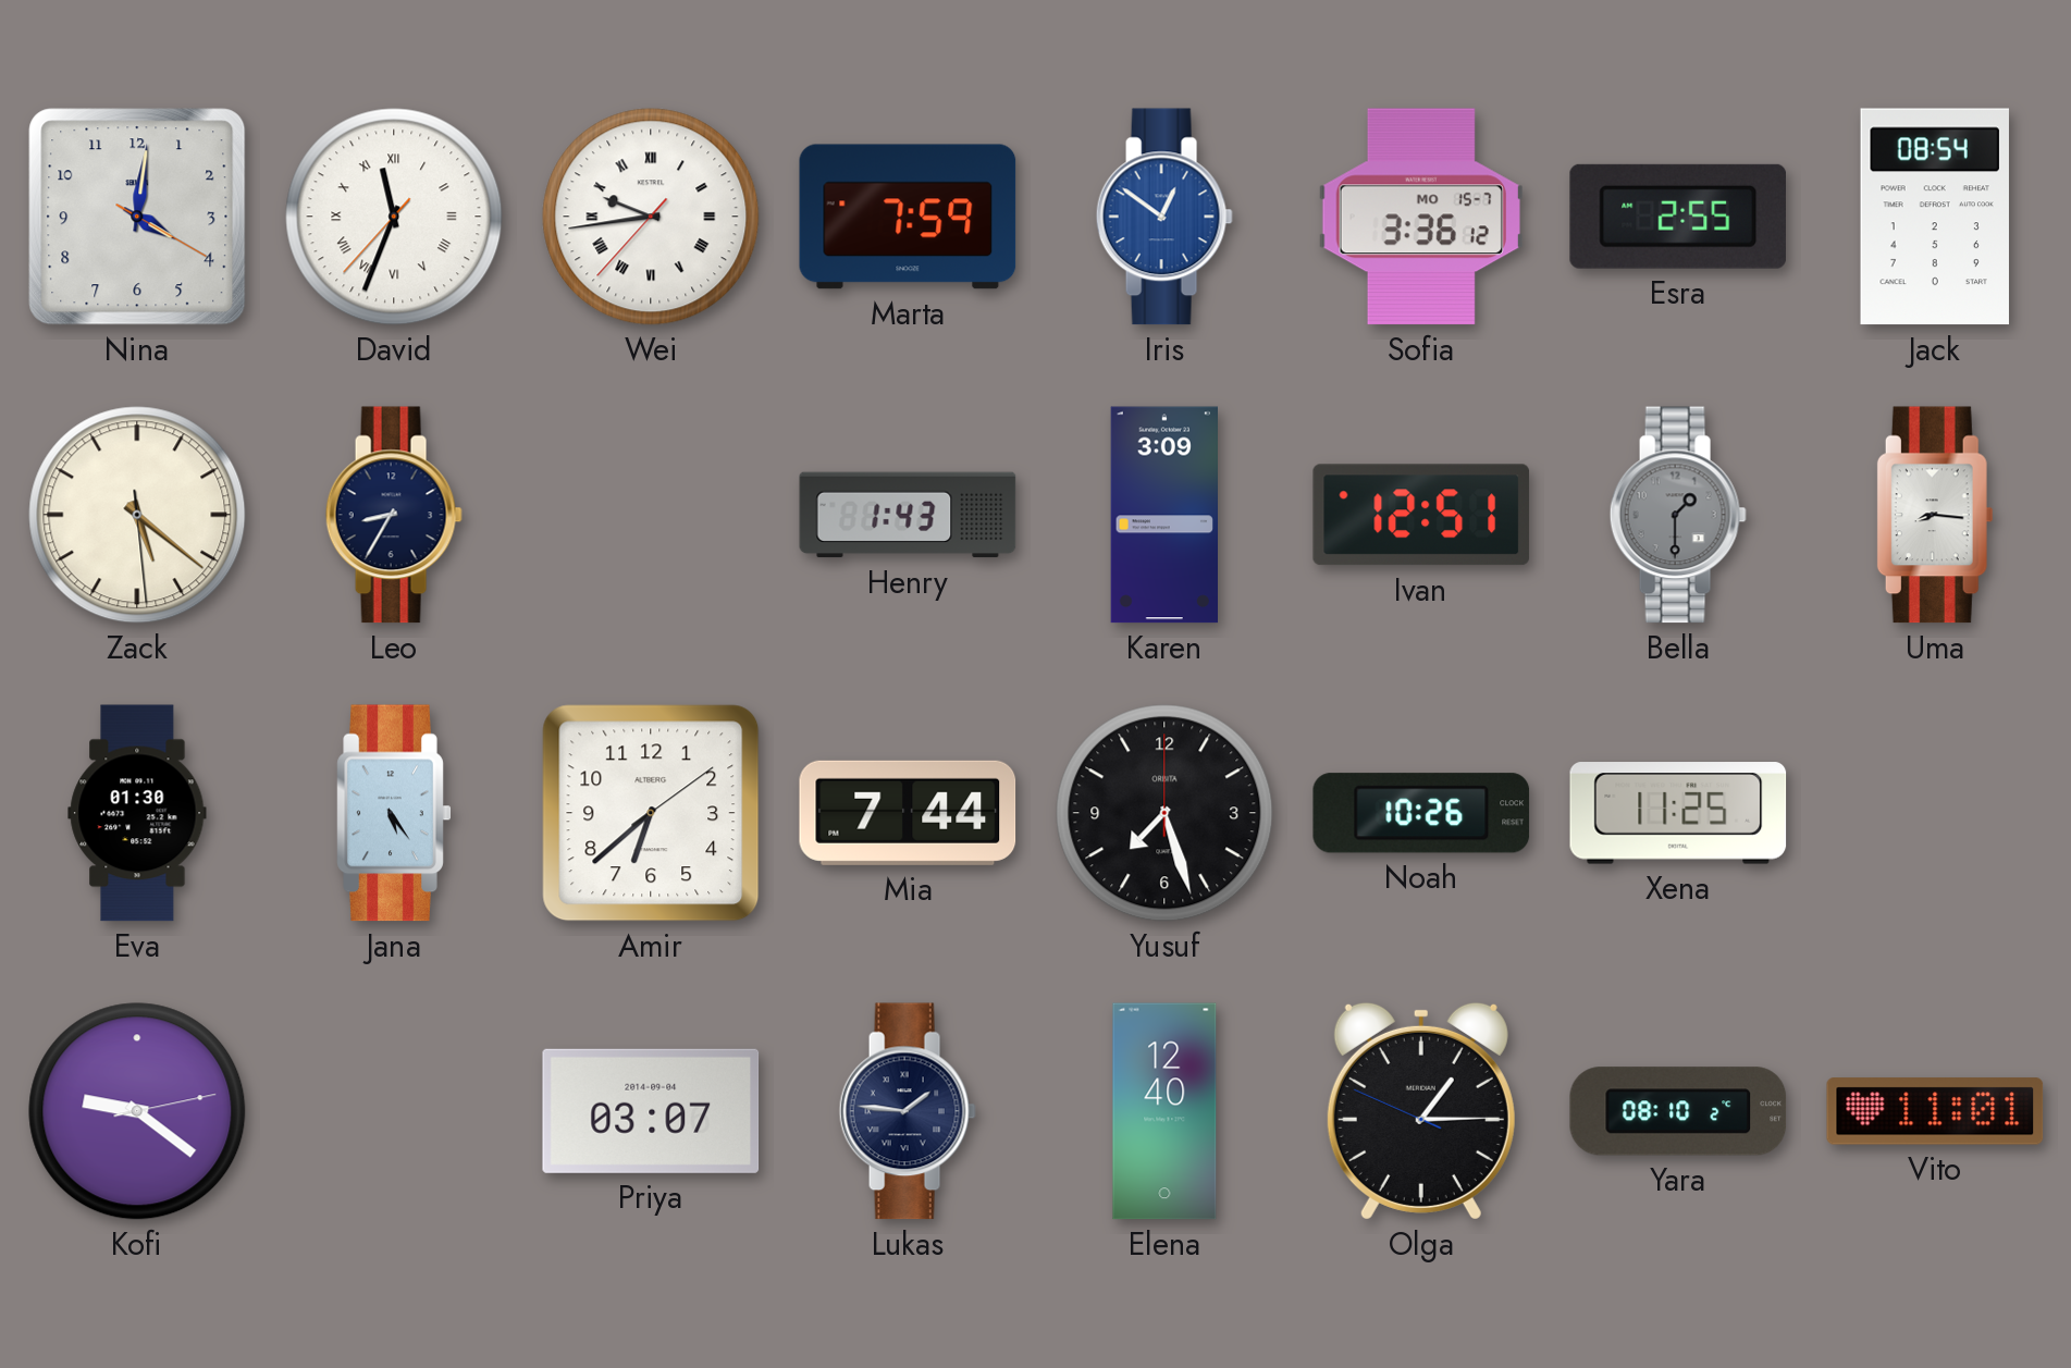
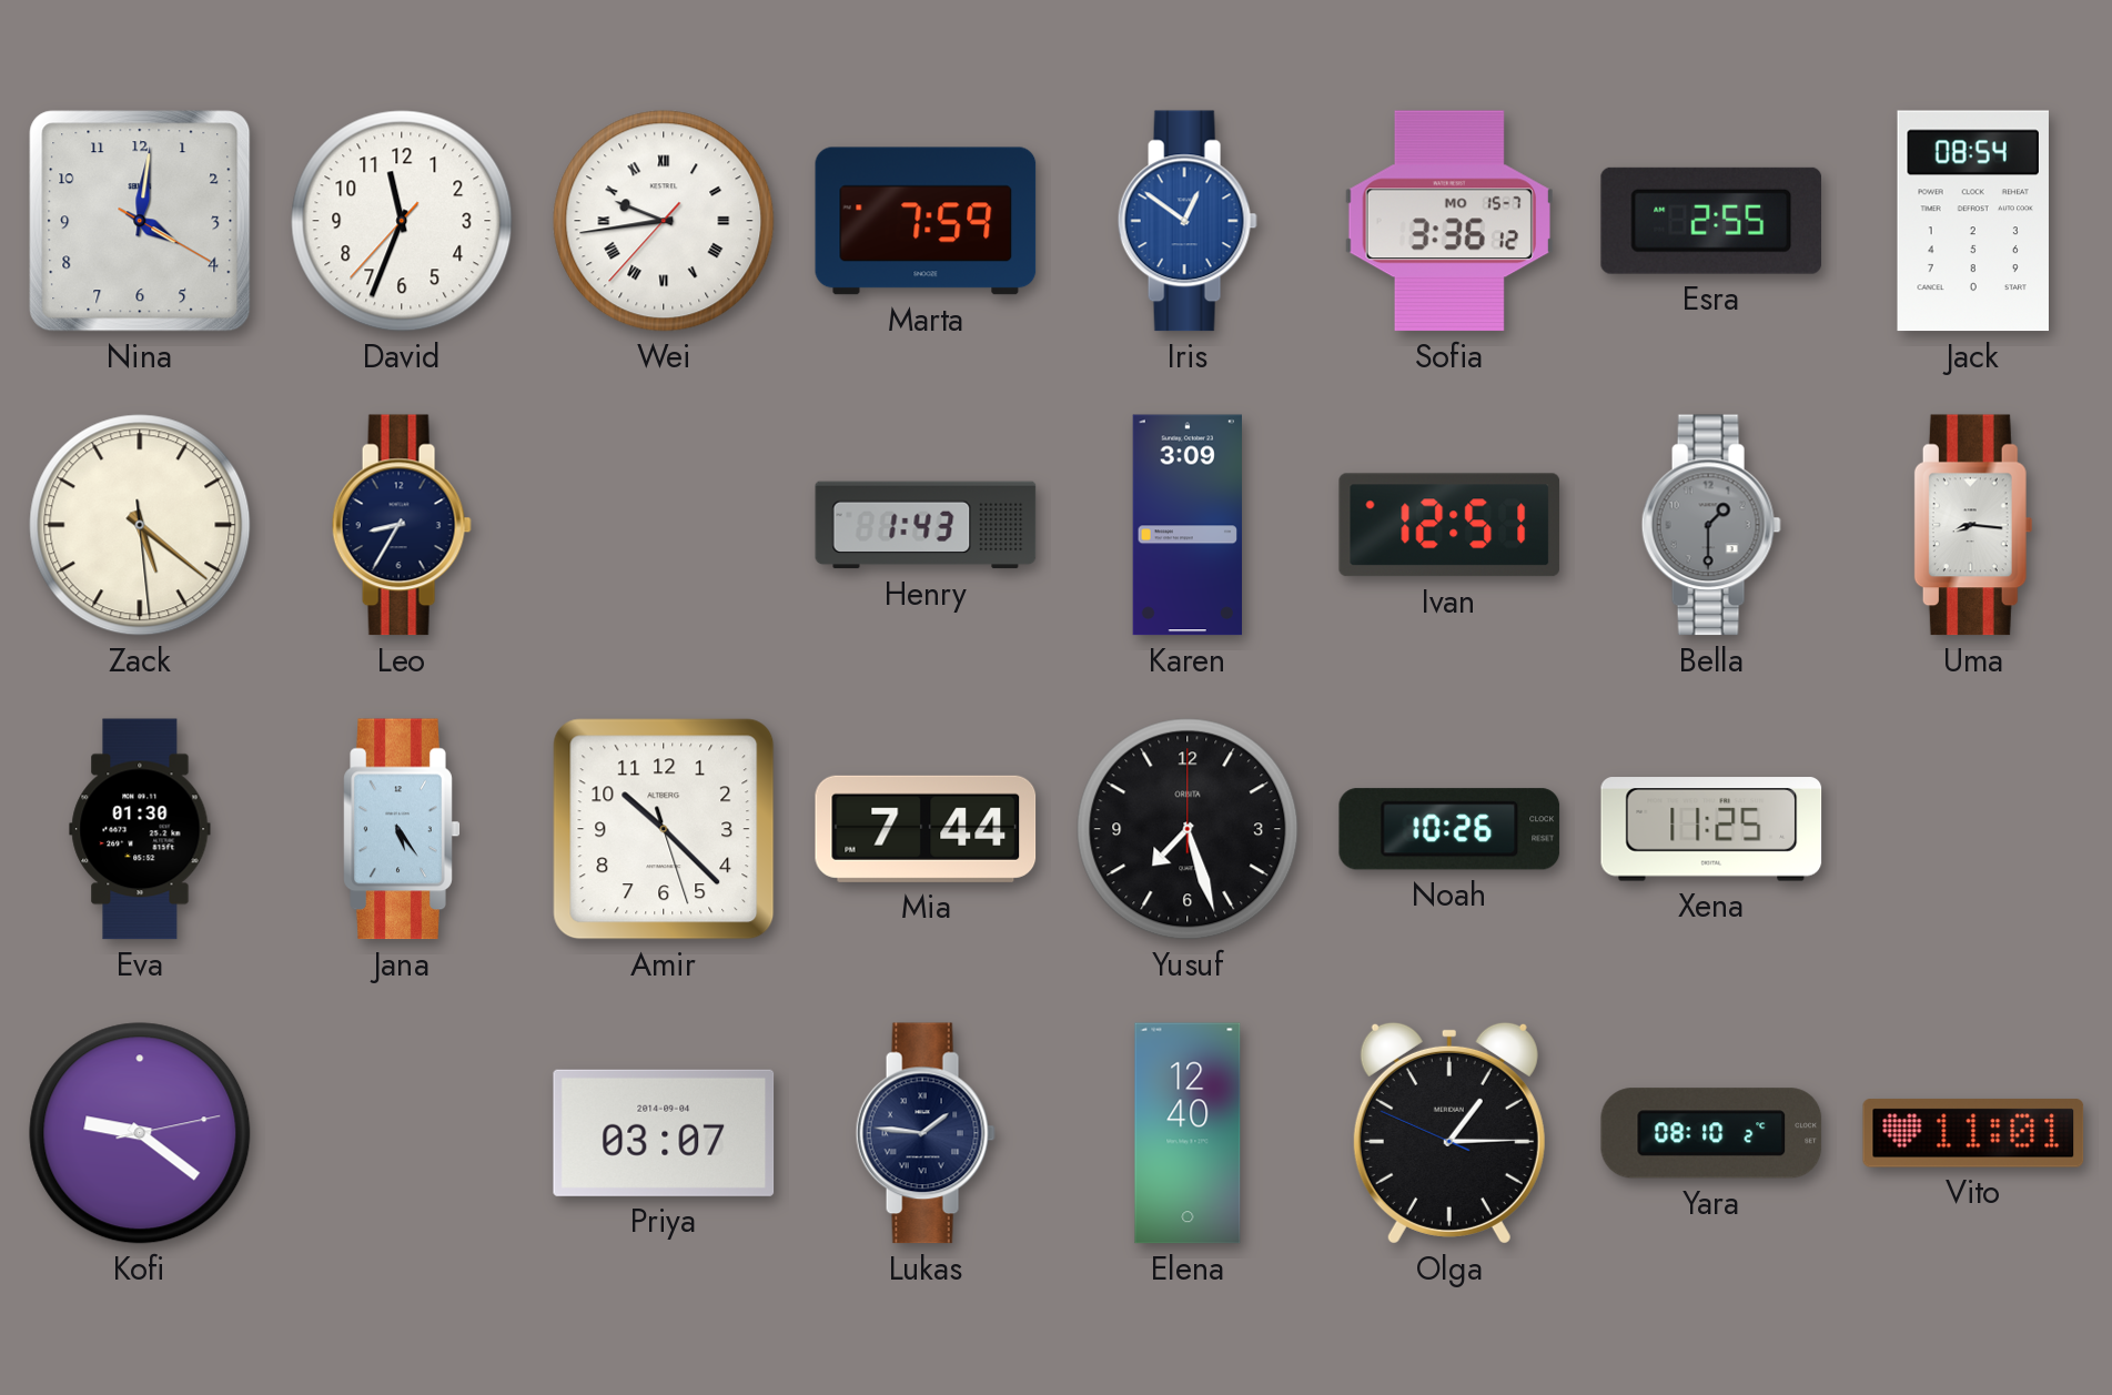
David numerals: Roman -> Arabic (402, 221)
Amir: 6:38 -> 10:22 (664, 829)
